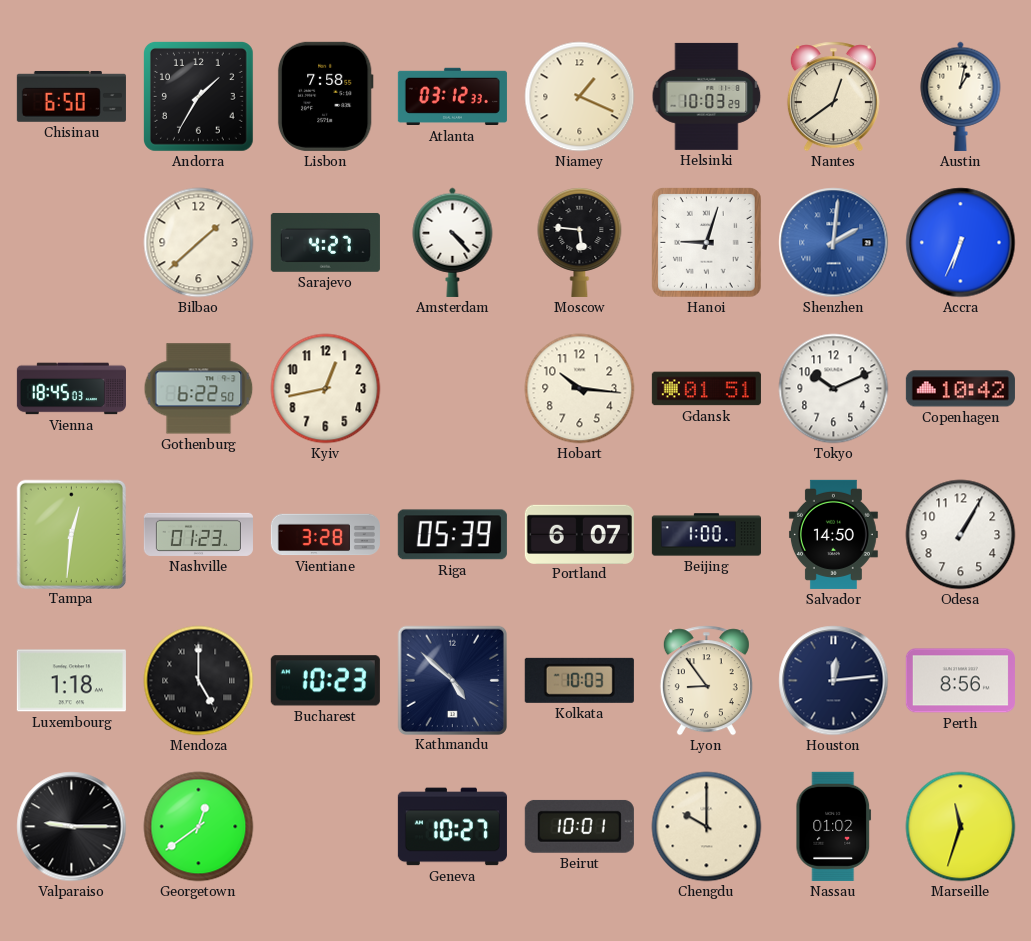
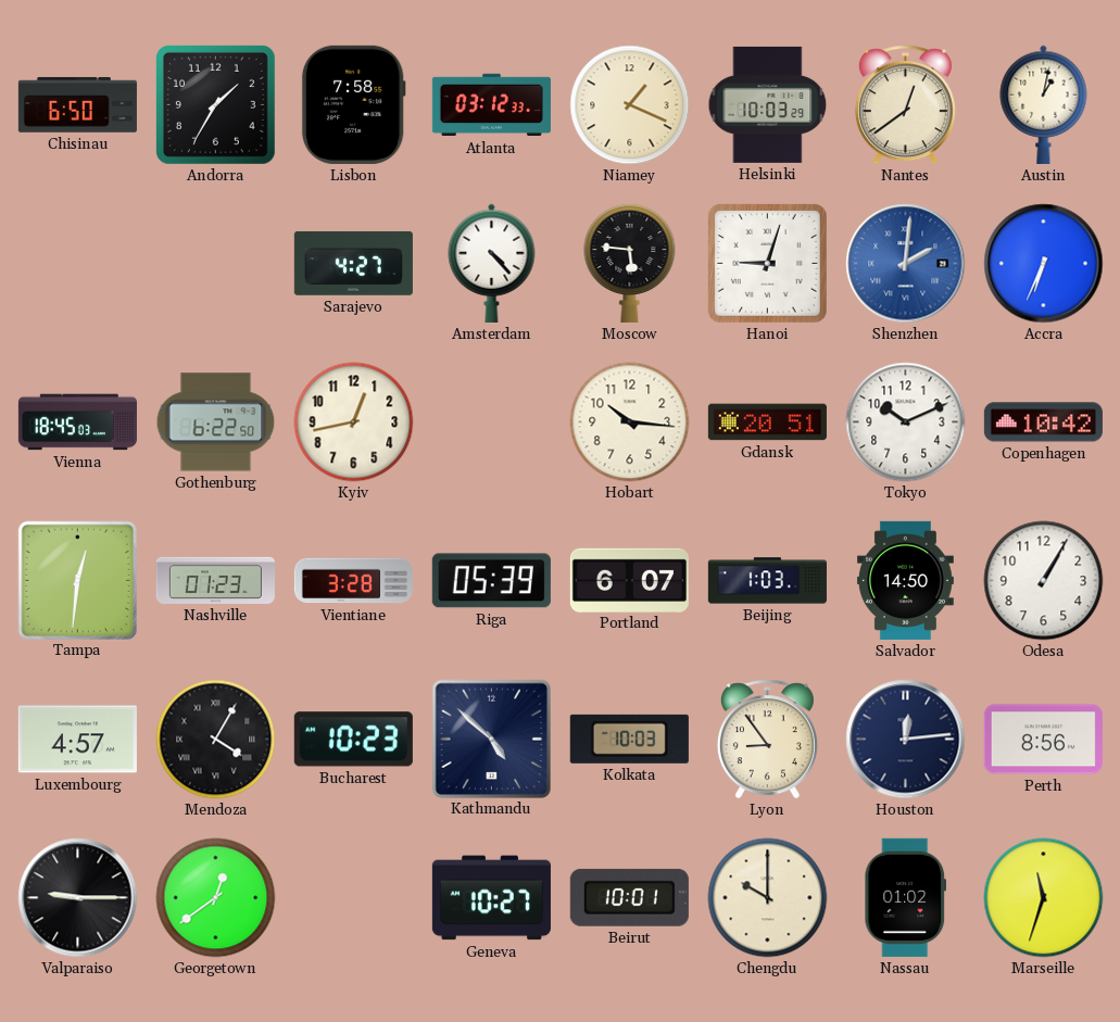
Bilbao: 1:38 -> none (199, 243)
Gdansk: 01:51 -> 20:51 (767, 422)
Beijing: 1:00 -> 1:03 (767, 581)
Luxembourg: 1:18 -> 4:57 (77, 740)
Mendoza: 5:00 -> 4:05 (216, 740)
